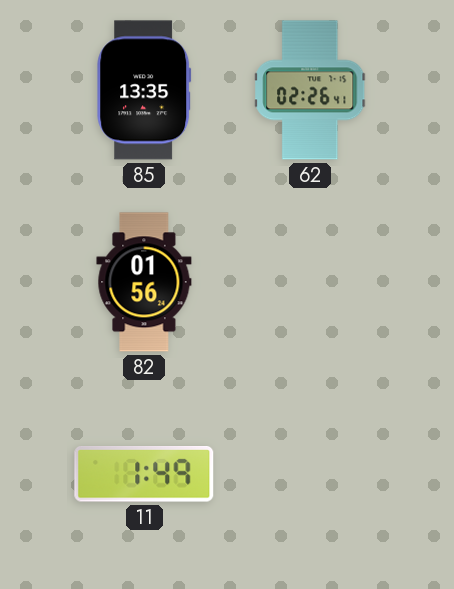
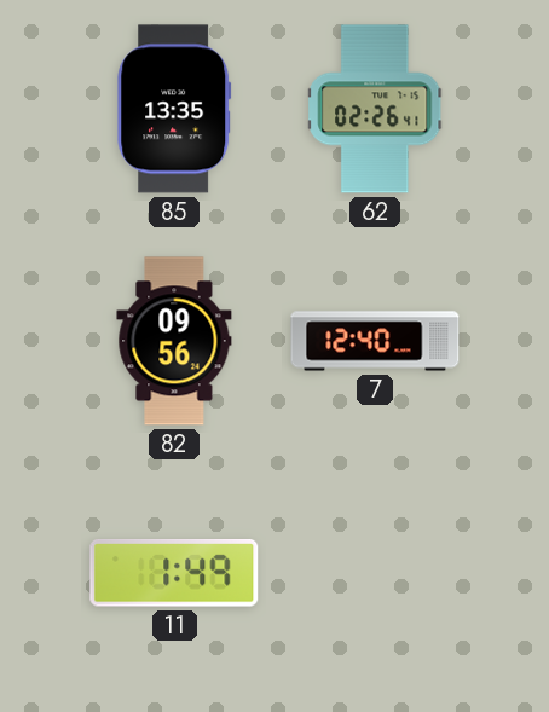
82: 01:56 -> 09:56 (174, 341)
7: none -> 12:40 (375, 341)
